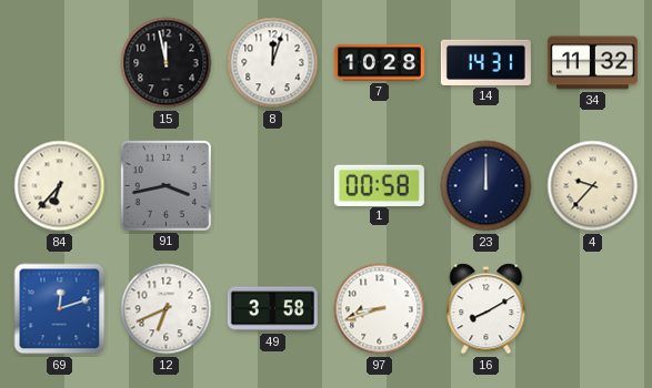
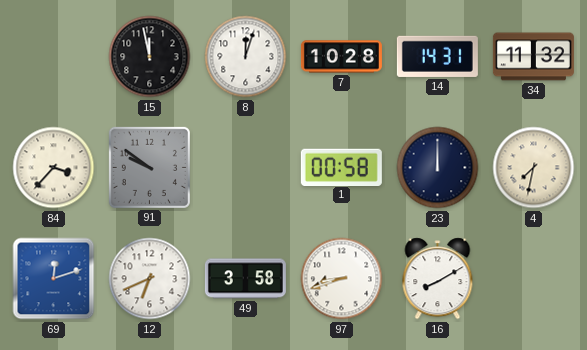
84: 6:37 -> 3:37 (54, 168)
91: 3:43 -> 9:51 (149, 167)
4: 9:37 -> 7:32 (534, 168)
